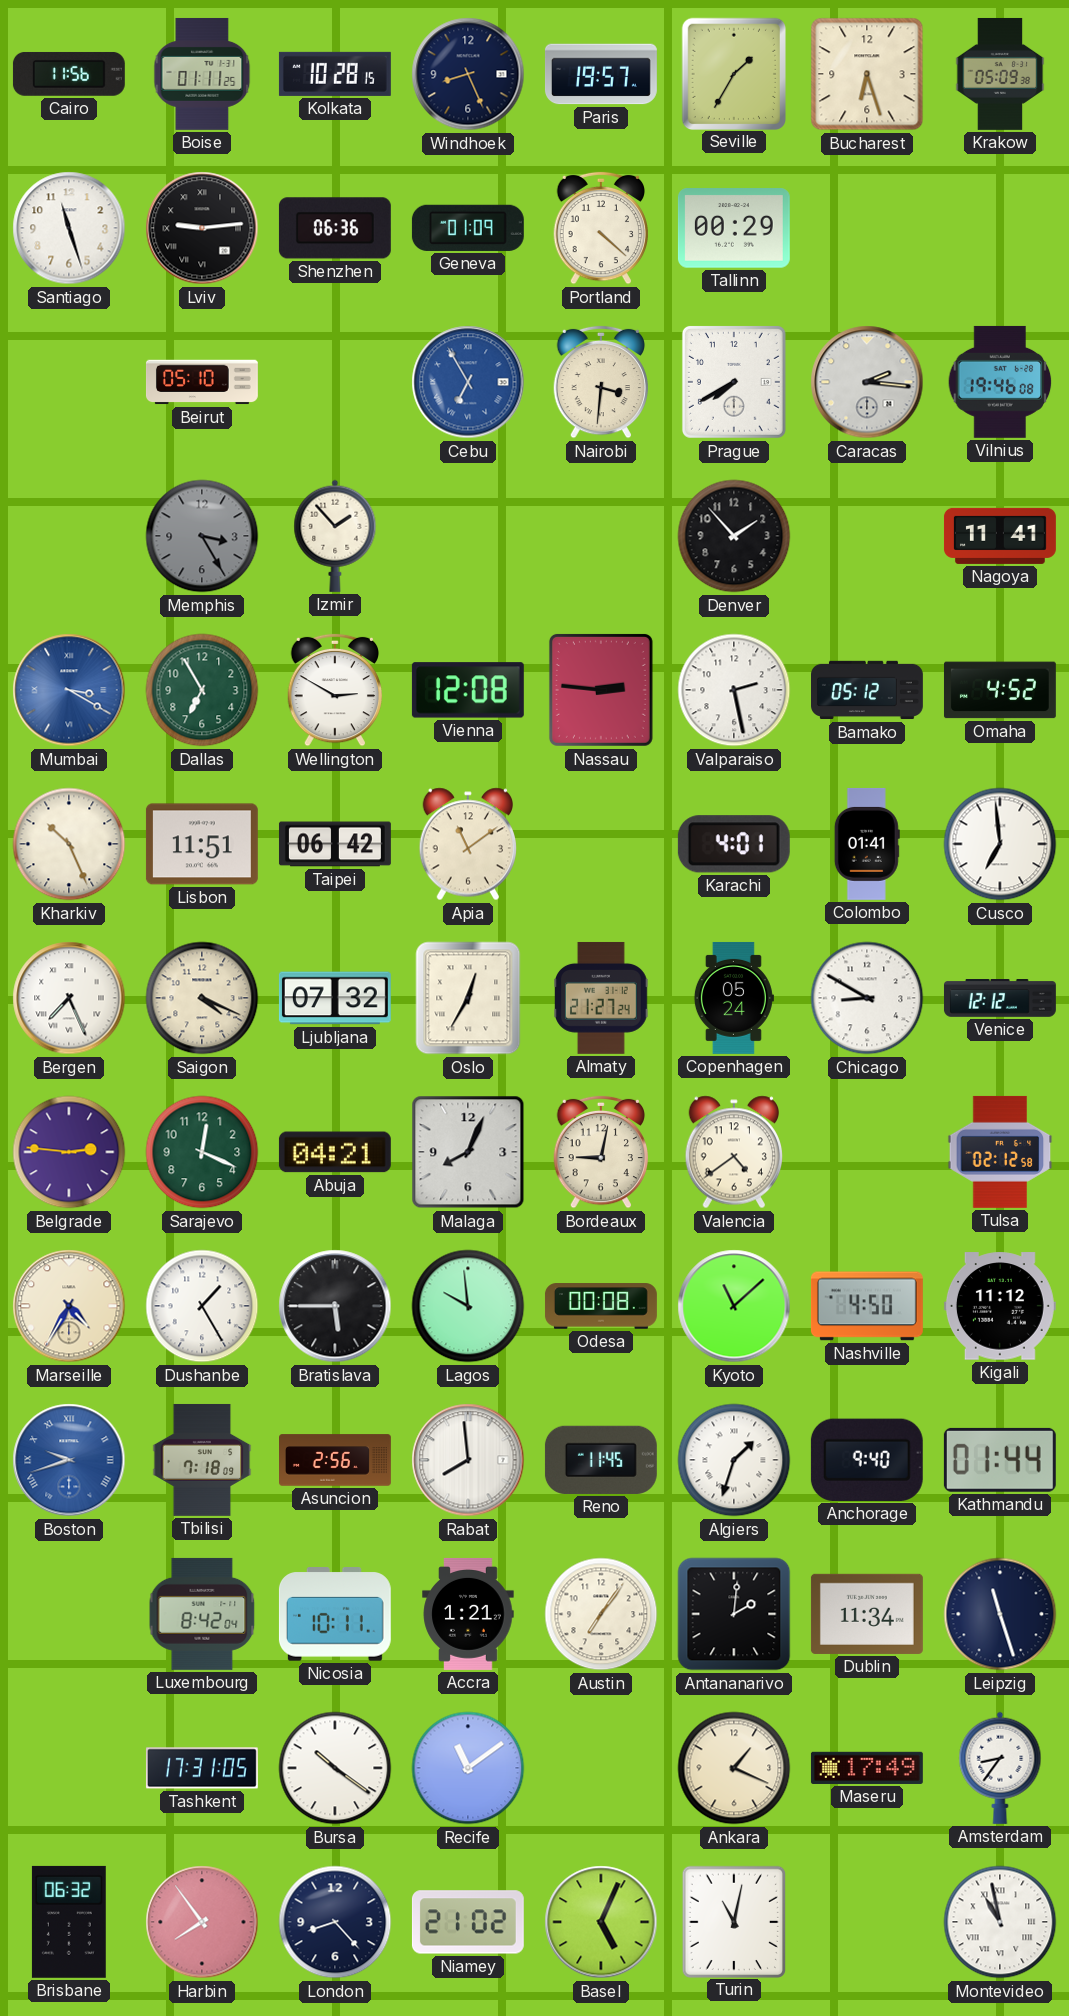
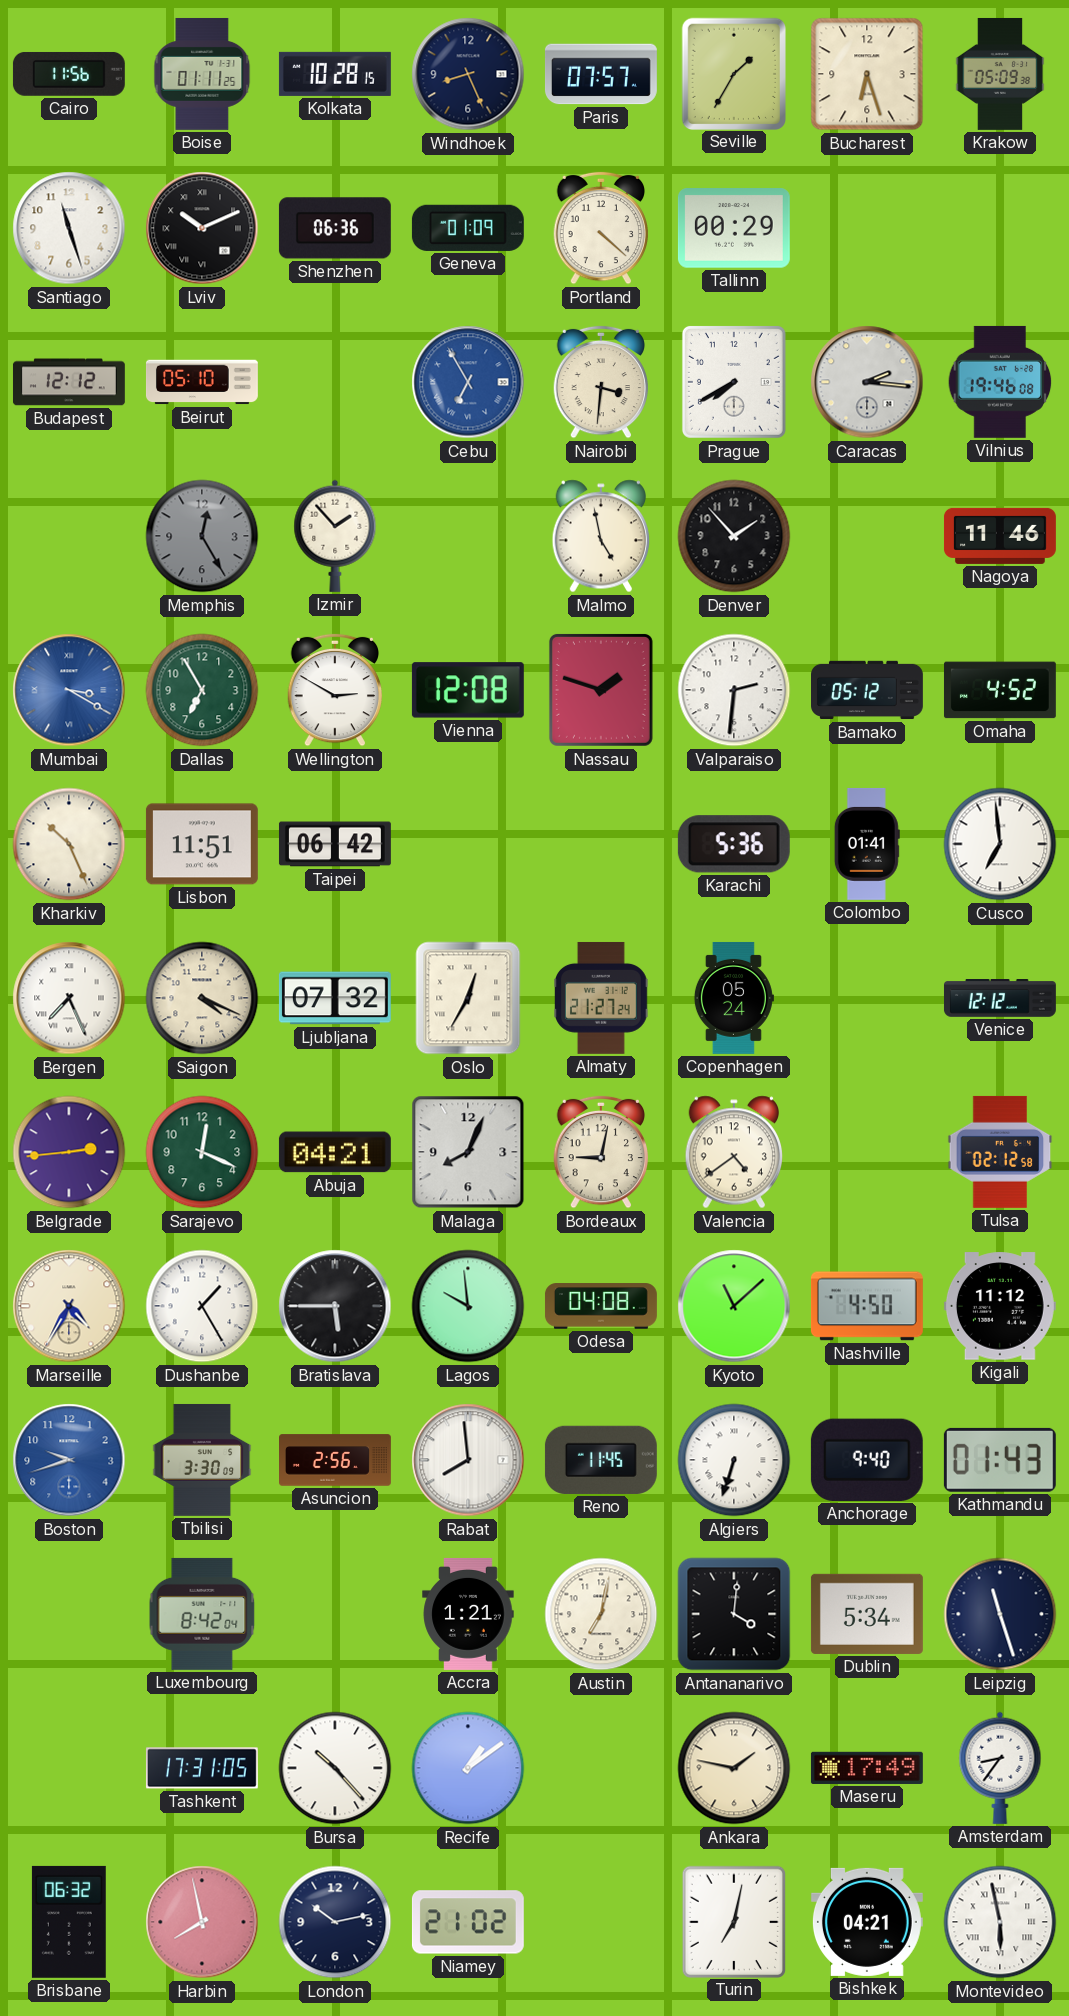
Paris: 19:57 -> 07:57 (601, 74)
Lviv: 9:14 -> 10:11 (202, 228)
Budapest: none -> 12:12 (69, 382)
Memphis: 3:25 -> 12:25 (202, 536)
Malmo: none -> 4:58 (601, 536)
Nagoya: 11:41 -> 11:46 (1000, 536)
Nassau: 2:46 -> 1:48 (601, 690)
Valparaiso: 2:28 -> 2:31 (734, 690)
Apia: 11:09 -> none (468, 844)
Karachi: 4:01 -> 5:36 (734, 844)
Chicago: 8:50 -> none (867, 998)
Belgrade: 2:46 -> 2:44 (69, 1152)
Odesa: 00:08 -> 04:08 (601, 1306)
Boston numerals: Roman -> Arabic (69, 1460)
Tbilisi: 7:18 -> 3:30 (202, 1460)
Algiers: 1:33 -> 6:33 (734, 1460)
Kathmandu: 01:44 -> 01:43 (1000, 1460)
Nicosia: 10:11 -> none (335, 1614)
Austin: 7:06 -> 7:02 (601, 1614)
Antananarivo: 2:01 -> 4:01 (734, 1614)
Dublin: 11:34 -> 5:34 (867, 1614)
Bursa: 10:21 -> 10:23 (335, 1768)
Recife: 11:09 -> 1:09 (468, 1768)
Ankara: 1:19 -> 1:47 (734, 1768)
Harbin: 7:54 -> 7:58 (202, 1922)
London: 8:23 -> 10:13 (335, 1922)
Basel: 5:04 -> none (601, 1922)
Turin: 11:02 -> 7:02 (733, 1921)
Bishkek: none -> 04:21 (867, 1922)
Montevideo: 10:58 -> 5:58 (1000, 1922)
